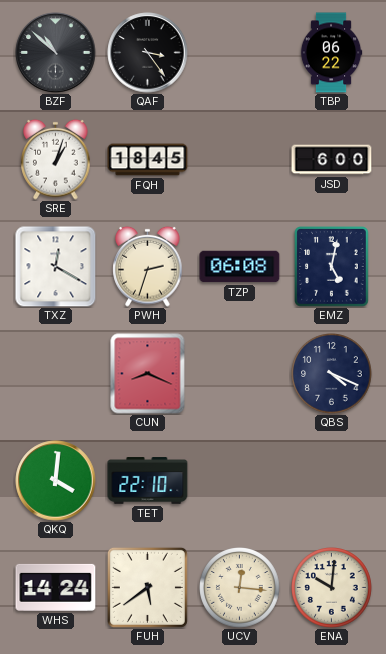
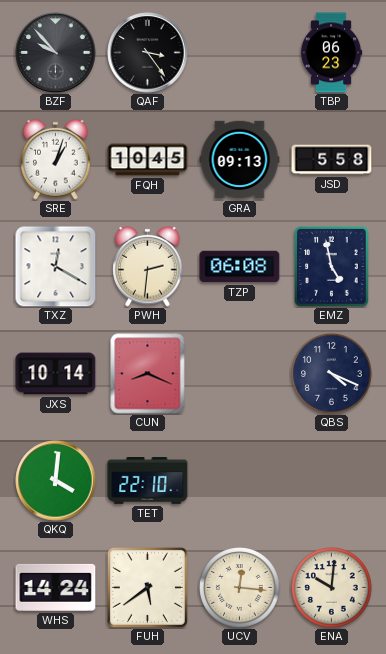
BZF: 10:52 -> 9:53 (56, 53)
TBP: 06:22 -> 06:23 (331, 53)
FQH: 18:45 -> 10:45 (148, 160)
GRA: none -> 09:13 (240, 160)
JSD: 6:00 -> 5:58 (332, 160)
PWH: 2:33 -> 2:31 (148, 266)
EMZ: 5:02 -> 4:58 (332, 267)
JXS: none -> 10:14 (56, 374)
